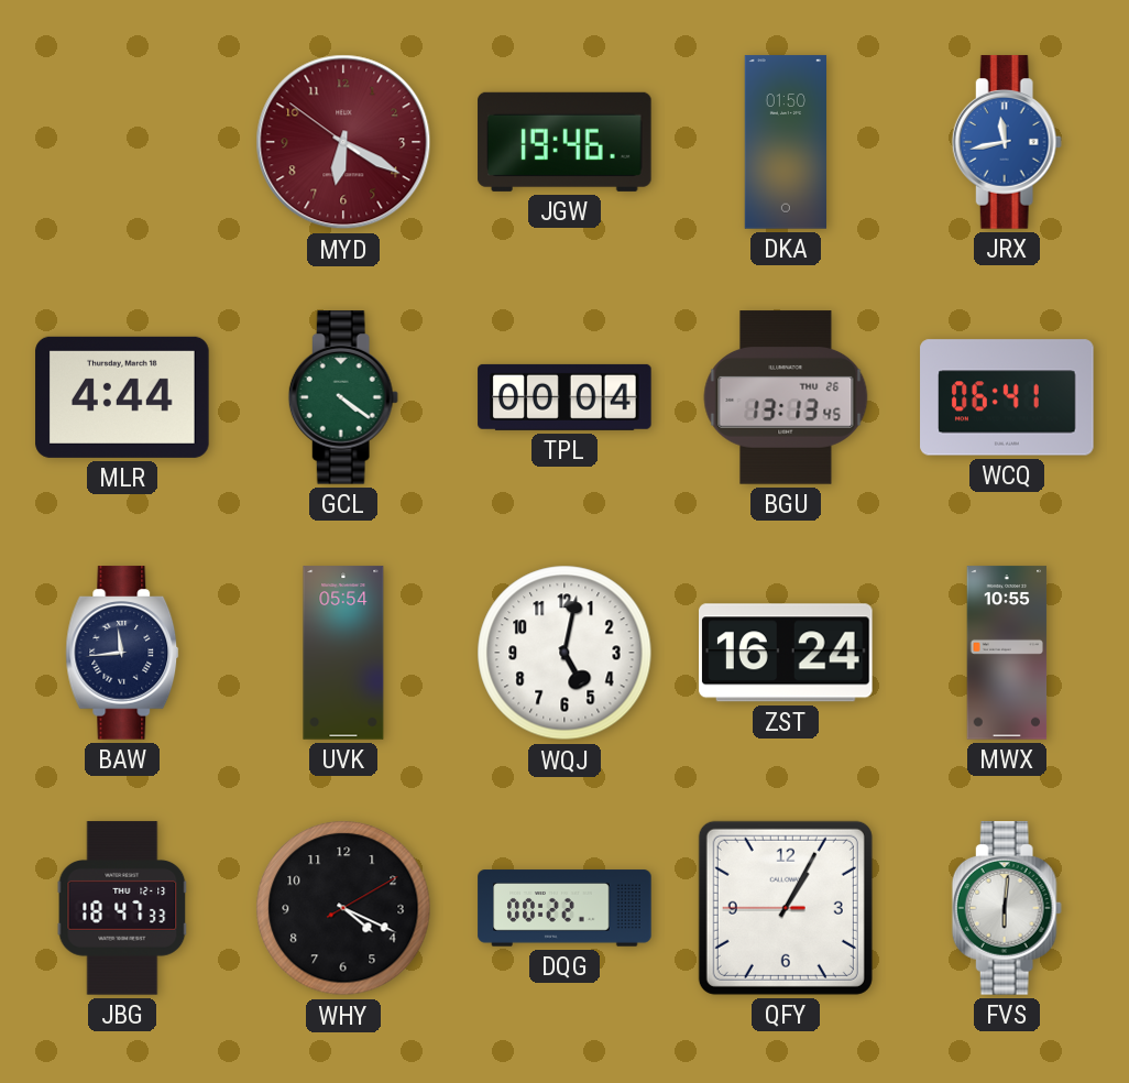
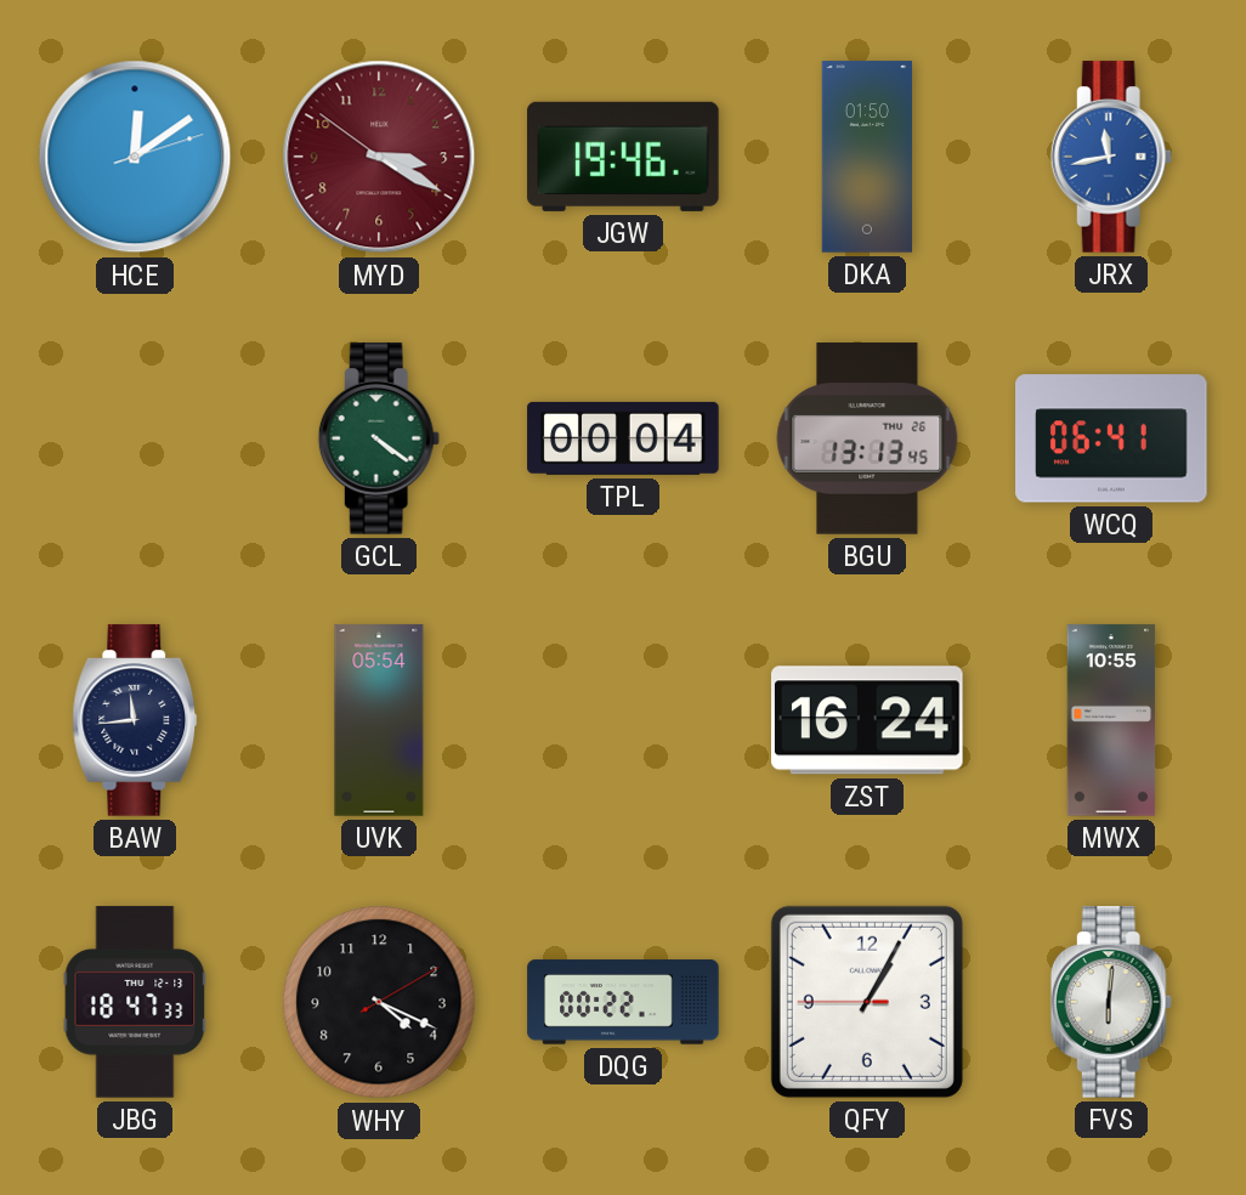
HCE: none -> 12:09 (135, 157)
MYD: 6:19 -> 3:19 (379, 157)
MLR: 4:44 -> none (122, 397)
WQJ: 5:02 -> none (564, 653)
